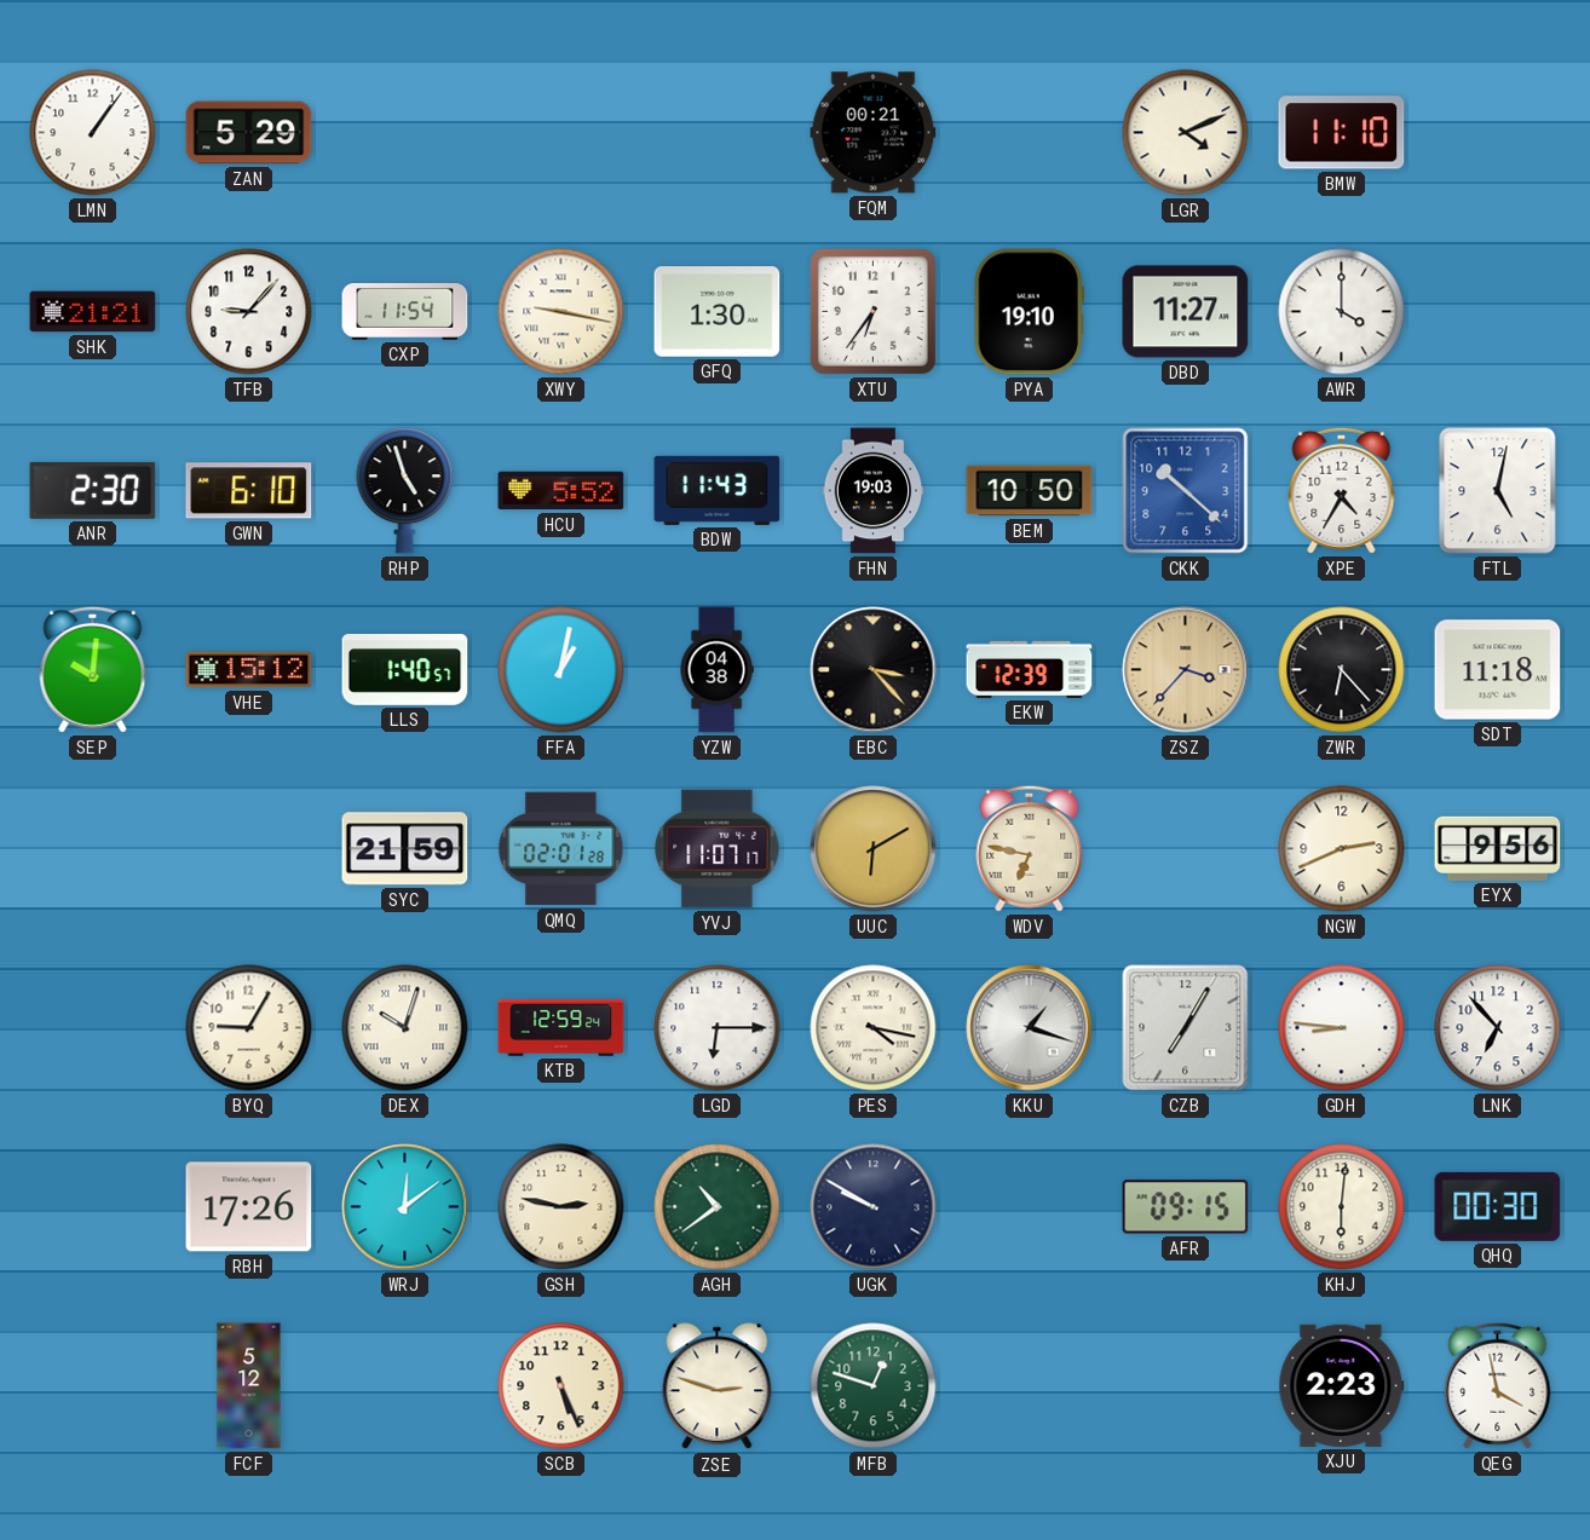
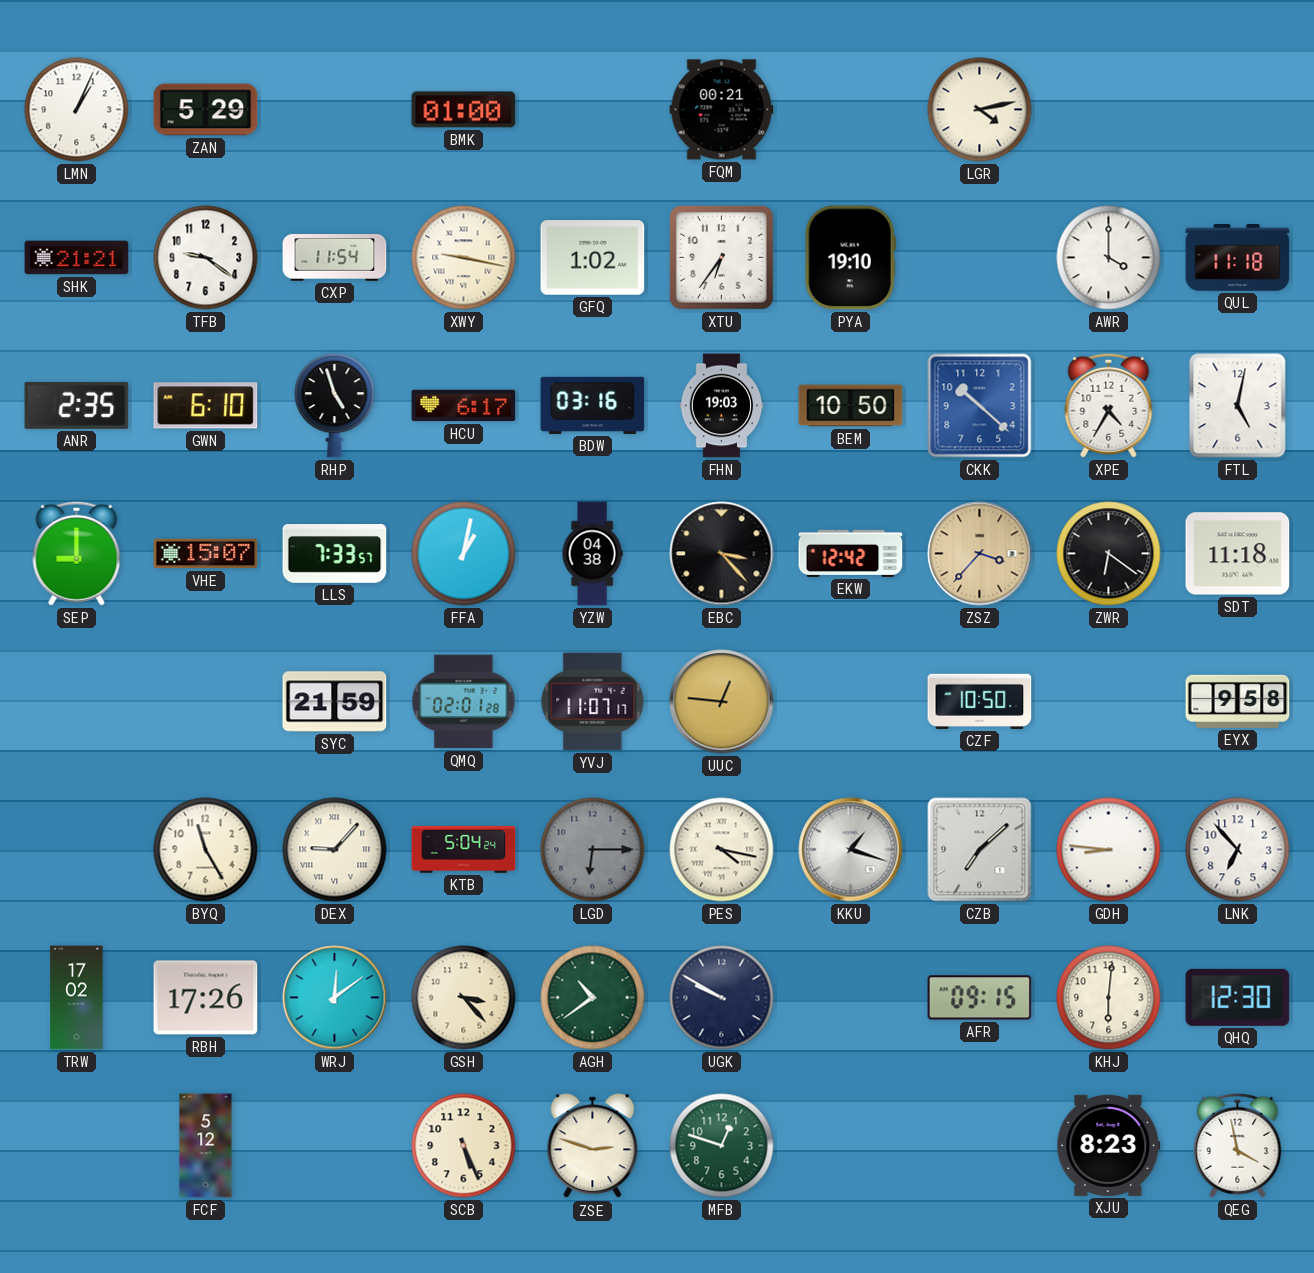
LMN: 1:06 -> 1:04 (77, 110)
BMK: none -> 01:00 (464, 110)
LGR: 4:11 -> 4:13 (980, 110)
BMW: 11:10 -> none (1342, 133)
TFB: 9:07 -> 9:21 (206, 258)
GFQ: 1:30 -> 1:02 (593, 258)
DBD: 11:27 -> none (1186, 312)
QUL: none -> 11:18 (1238, 258)
ANR: 2:30 -> 2:35 (77, 405)
HCU: 5:52 -> 6:17 (464, 406)
BDW: 11:43 -> 03:16 (593, 405)
SEP: 10:01 -> 9:00 (77, 553)
VHE: 15:12 -> 15:07 (206, 554)
LLS: 1:40 -> 7:33 (335, 554)
EKW: 12:39 -> 12:42 (851, 553)
ZWR: 6:23 -> 6:21 (1109, 554)
UUC: 6:10 -> 12:46 (722, 702)
WDV: 6:47 -> none (1030, 848)
CZF: none -> 10:50 (980, 701)
NGW: 2:41 -> none (1342, 849)
EYX: 9:56 -> 9:58 (1238, 701)
BYQ: 9:05 -> 11:25 (206, 850)
DEX: 10:03 -> 9:07 (335, 850)
KTB: 12:59 -> 5:04 (464, 850)
LGD dial: white -> grey (593, 850)
CZB: 7:05 -> 7:08 (980, 850)
TRW: none -> 17:02 (77, 998)
GSH: 2:47 -> 3:23 (464, 998)
QHQ: 00:30 -> 12:30 (1238, 997)
XJU: 2:23 -> 8:23 (1109, 1145)
